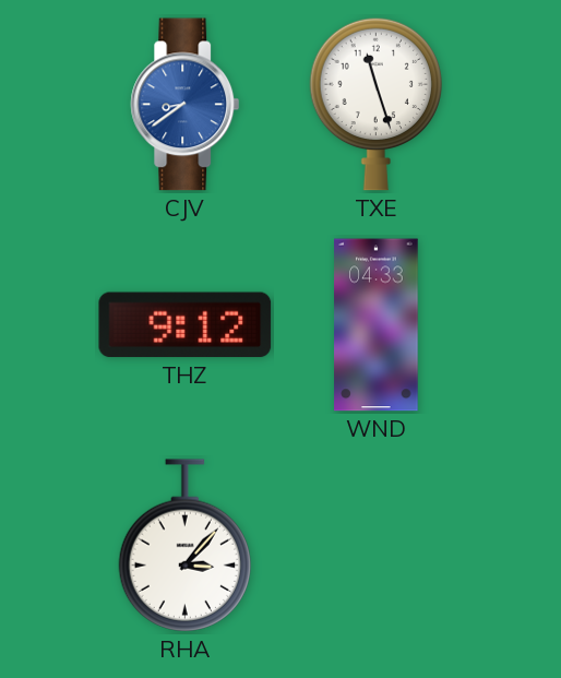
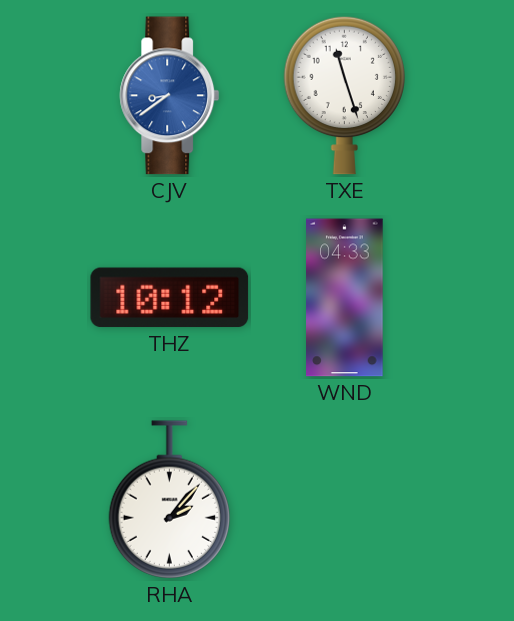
THZ: 9:12 -> 10:12 (170, 298)
RHA: 3:07 -> 2:07 (169, 500)
